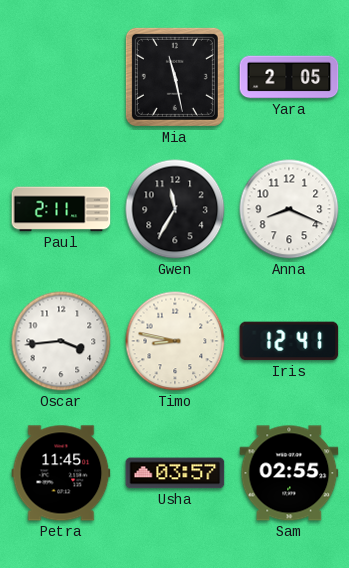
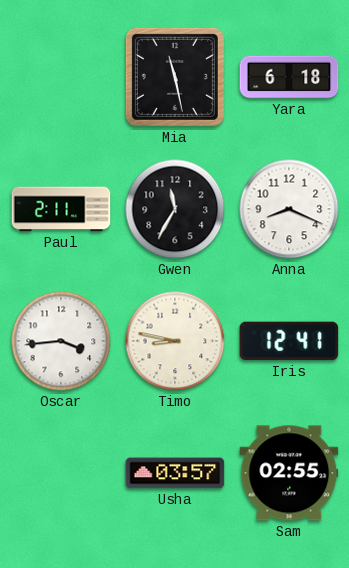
Yara: 2:05 -> 6:18 (289, 77)
Petra: 11:45 -> none (61, 473)
